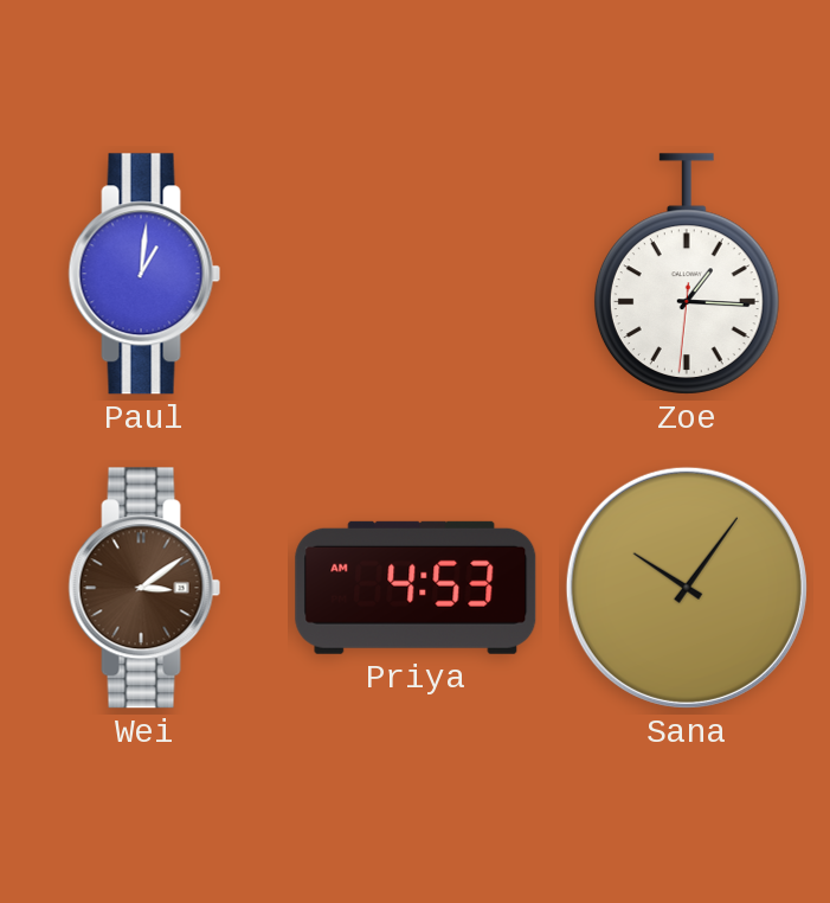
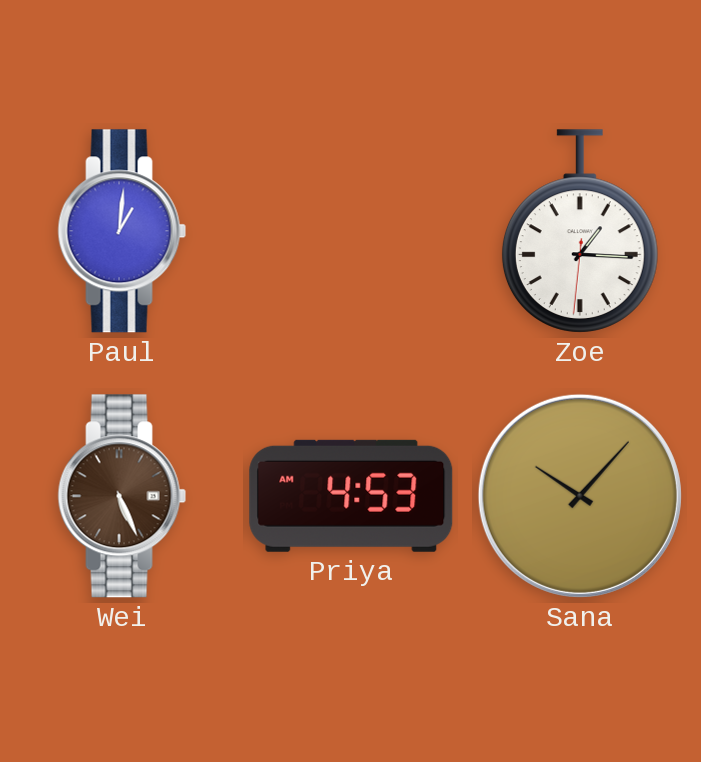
Wei: 3:09 -> 5:26 (122, 496)
Sana: 10:06 -> 10:07 (580, 496)
